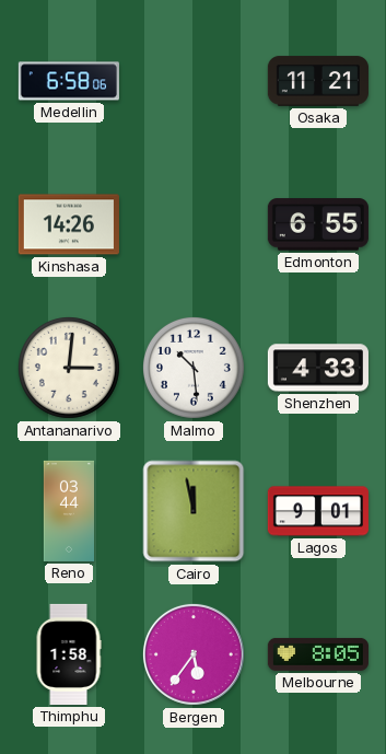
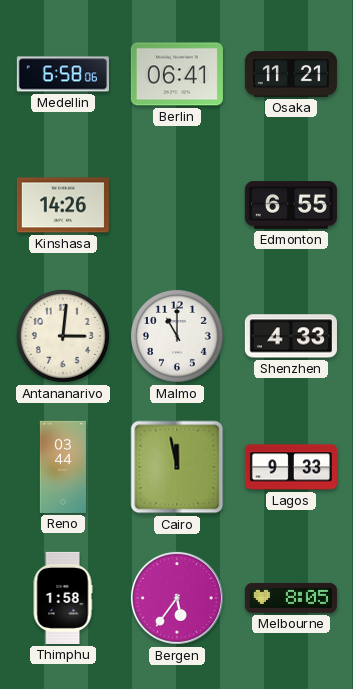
Berlin: none -> 06:41 (177, 74)
Malmo: 10:29 -> 11:00 (177, 336)
Lagos: 9:01 -> 9:33 (291, 467)
